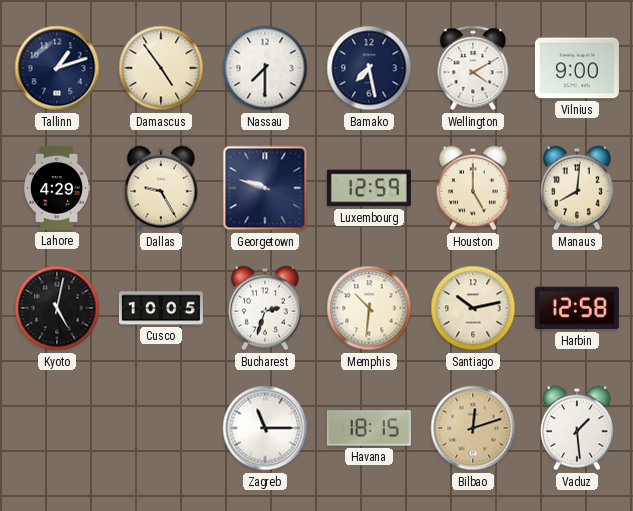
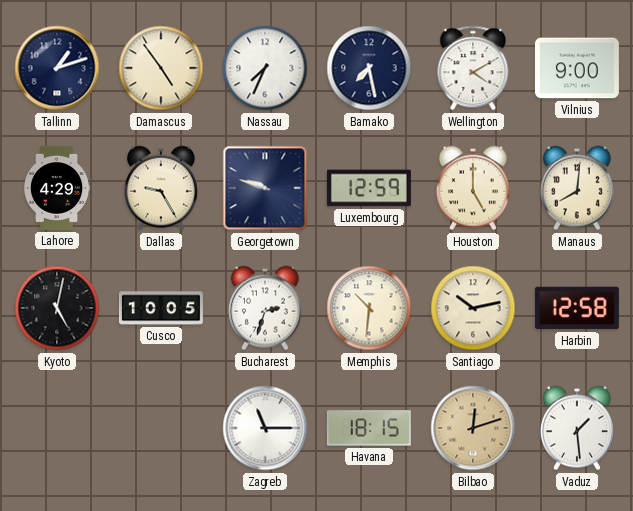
Nassau: 7:30 -> 7:34 (265, 68)
